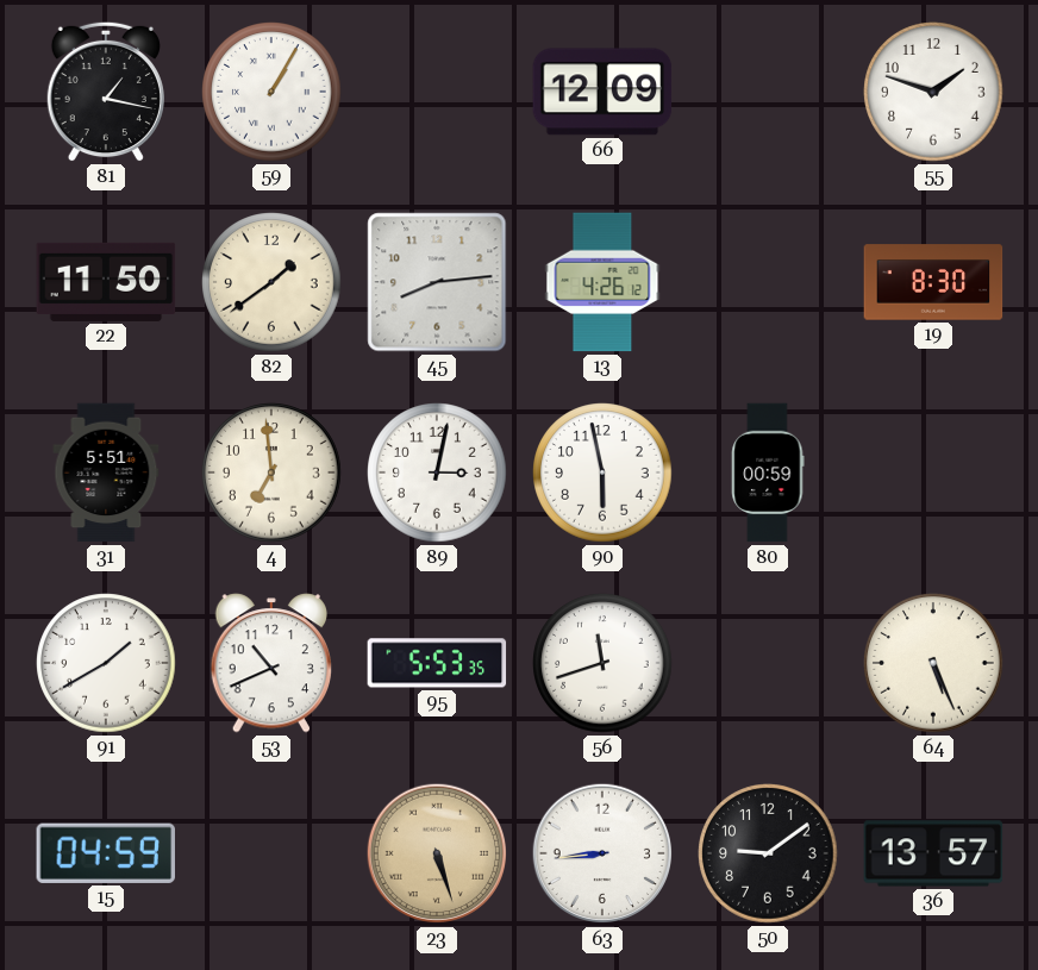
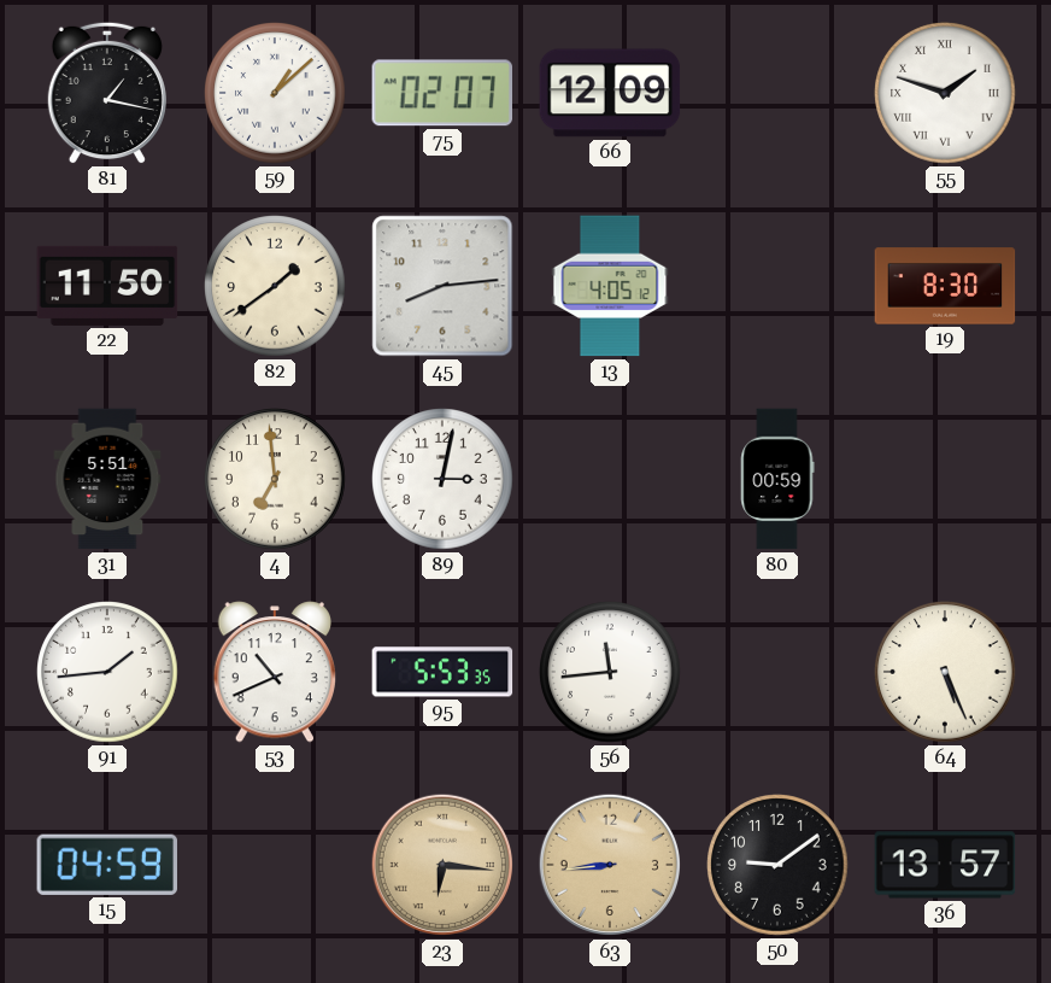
59: 1:05 -> 1:08 (275, 93)
75: none -> 02:07 (442, 93)
55 numerals: Arabic -> Roman (945, 93)
13: 4:26 -> 4:05 (610, 286)
90: 5:58 -> none (602, 473)
91: 1:40 -> 1:44 (107, 672)
56: 11:42 -> 11:44 (610, 672)
23: 5:27 -> 6:16 (442, 865)
63 dial: white -> champagne (610, 865)
